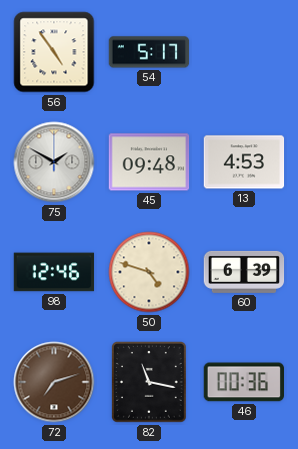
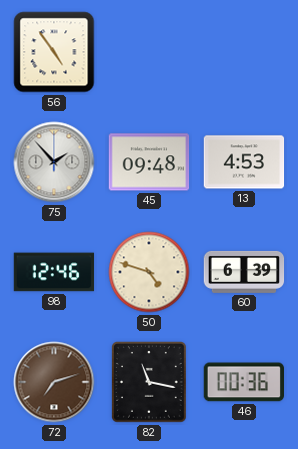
54: 5:17 -> none (149, 52)
75: 1:50 -> 1:53 (54, 162)
